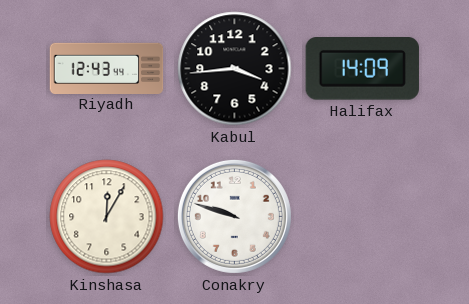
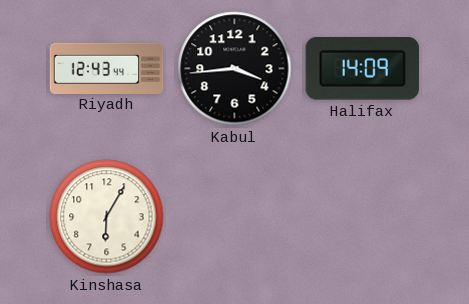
Kinshasa: 12:05 -> 6:05 (107, 217)
Conakry: 9:48 -> none (234, 216)
